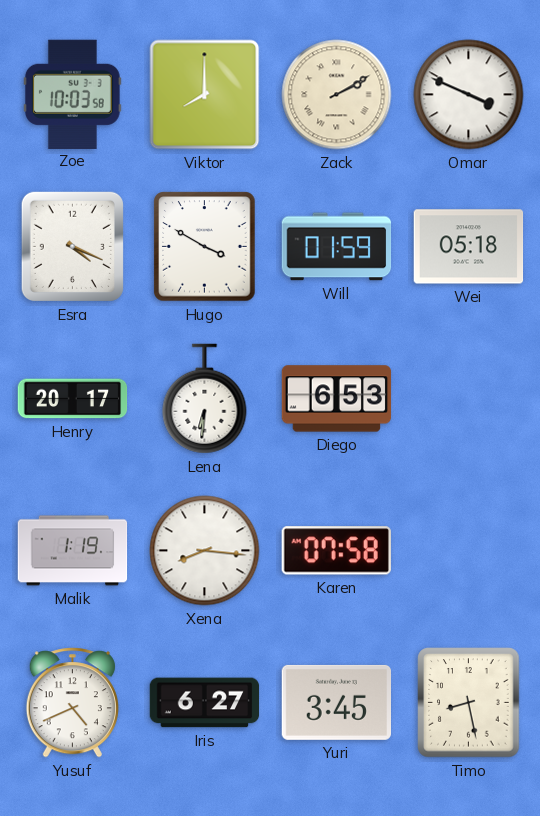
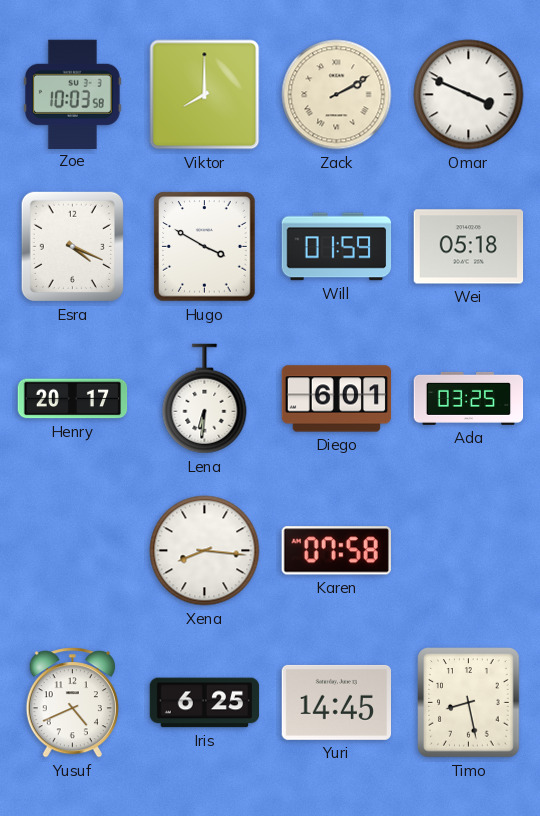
Diego: 6:53 -> 6:01 (337, 399)
Ada: none -> 03:25 (469, 398)
Malik: 1:19 -> none (73, 551)
Iris: 6:27 -> 6:25 (205, 703)
Yuri: 3:45 -> 14:45 (336, 702)
